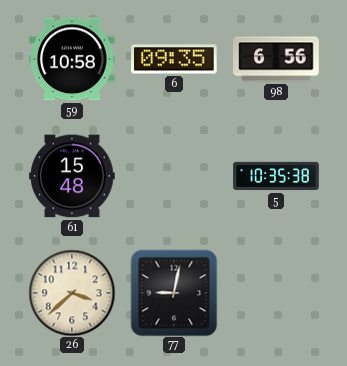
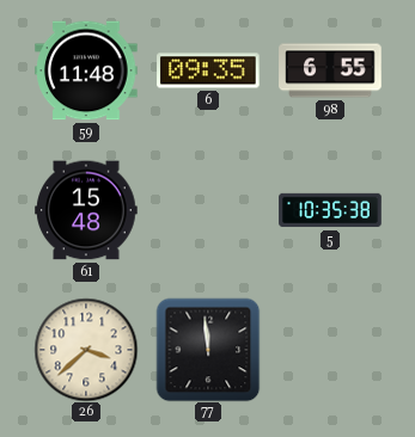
59: 10:58 -> 11:48 (86, 70)
98: 6:56 -> 6:55 (330, 70)
77: 9:02 -> 11:59 (208, 350)
